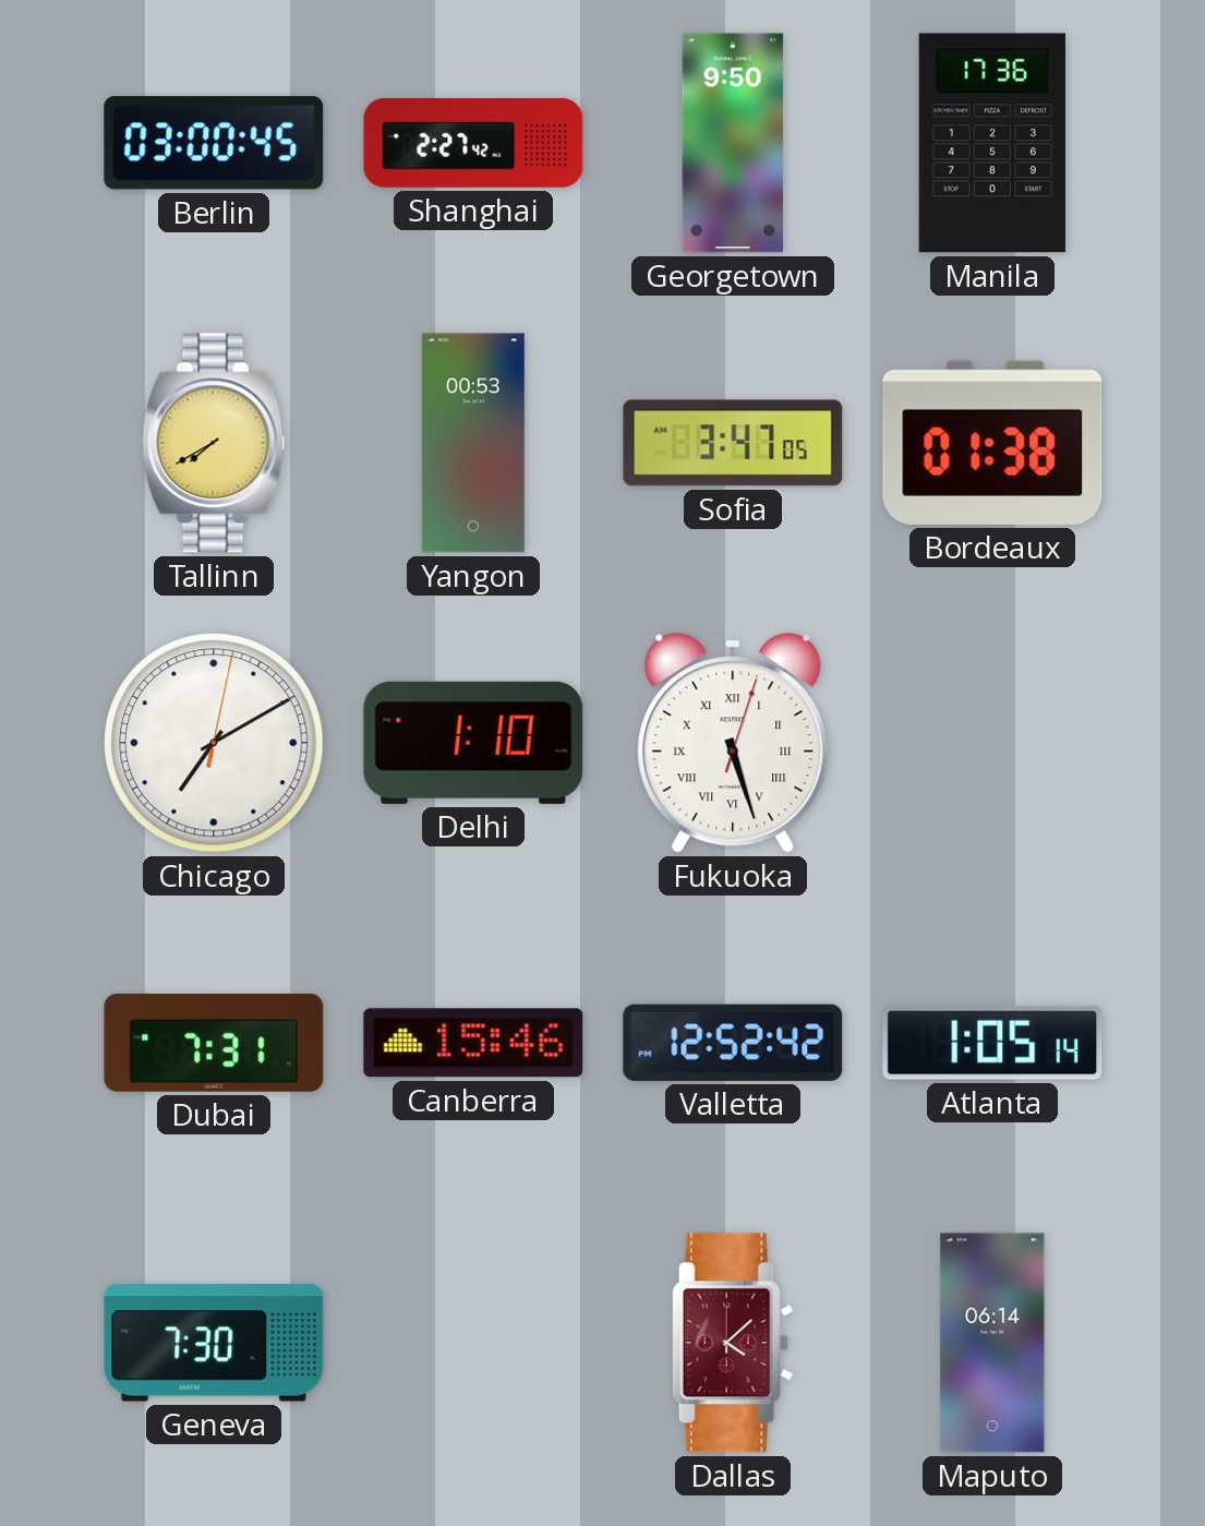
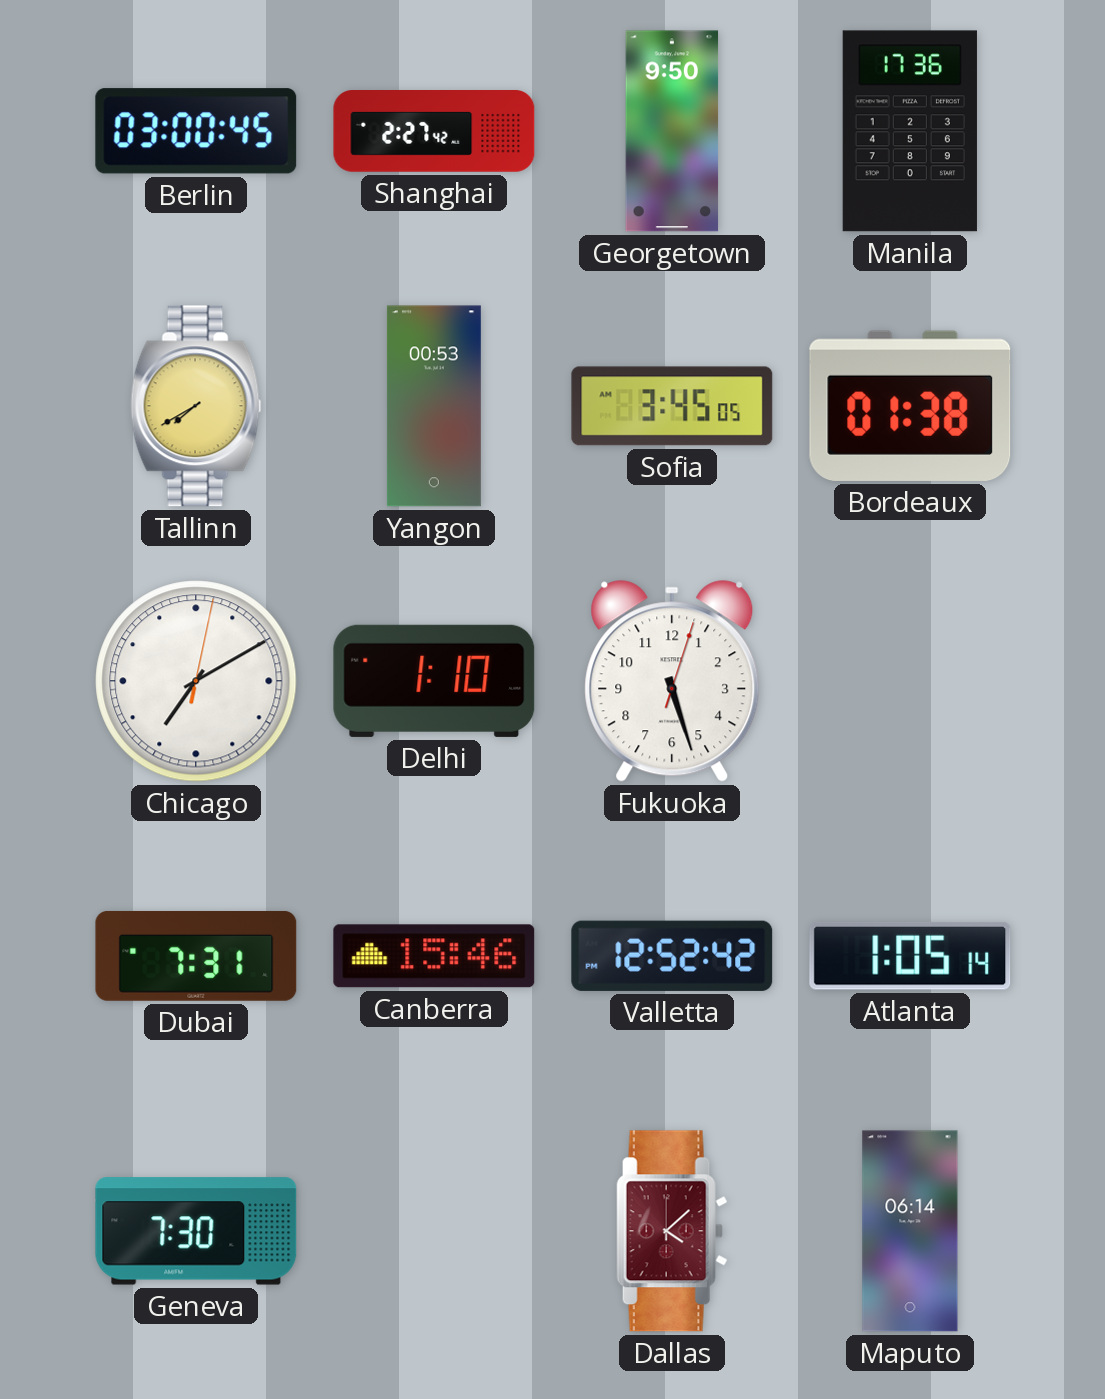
Sofia: 3:47 -> 3:45 (672, 406)
Fukuoka numerals: Roman -> Arabic (672, 681)
